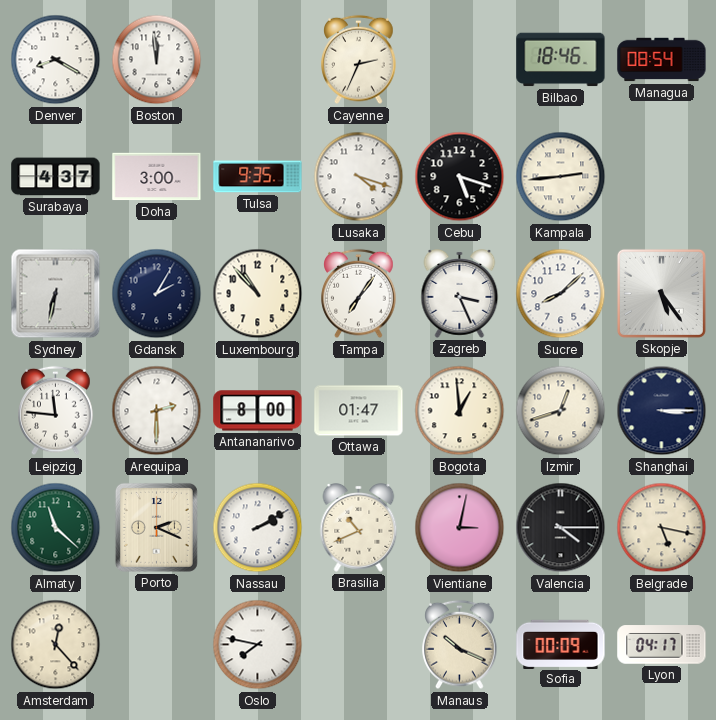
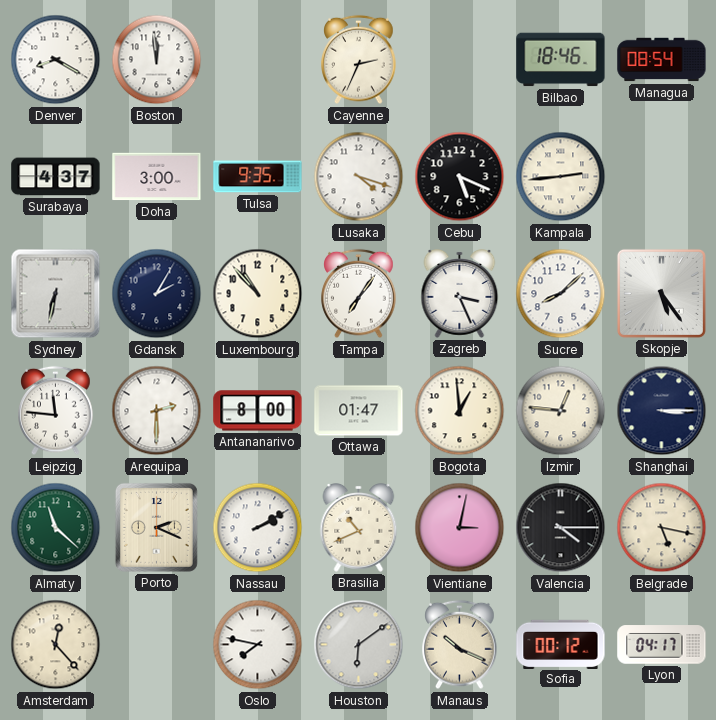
Cebu: 5:18 -> 5:19 (460, 177)
Izmir: 12:42 -> 12:46 (561, 411)
Houston: none -> 6:09 (359, 645)
Sofia: 00:09 -> 00:12 (561, 644)
